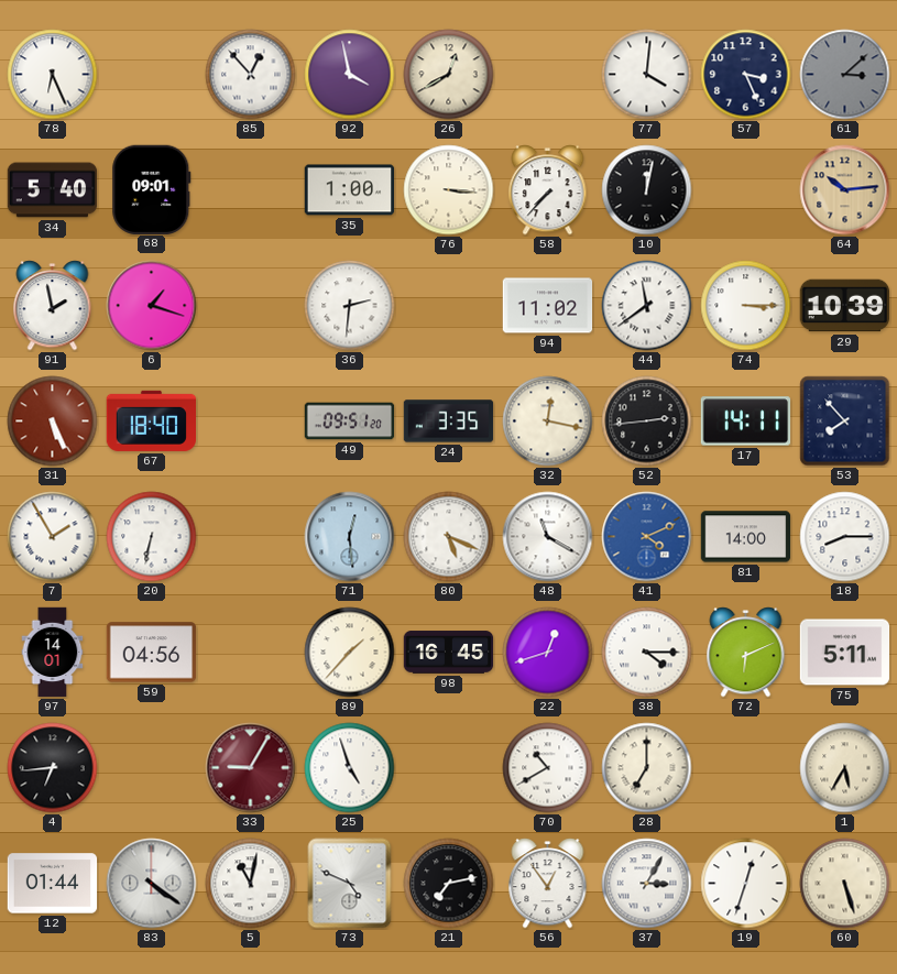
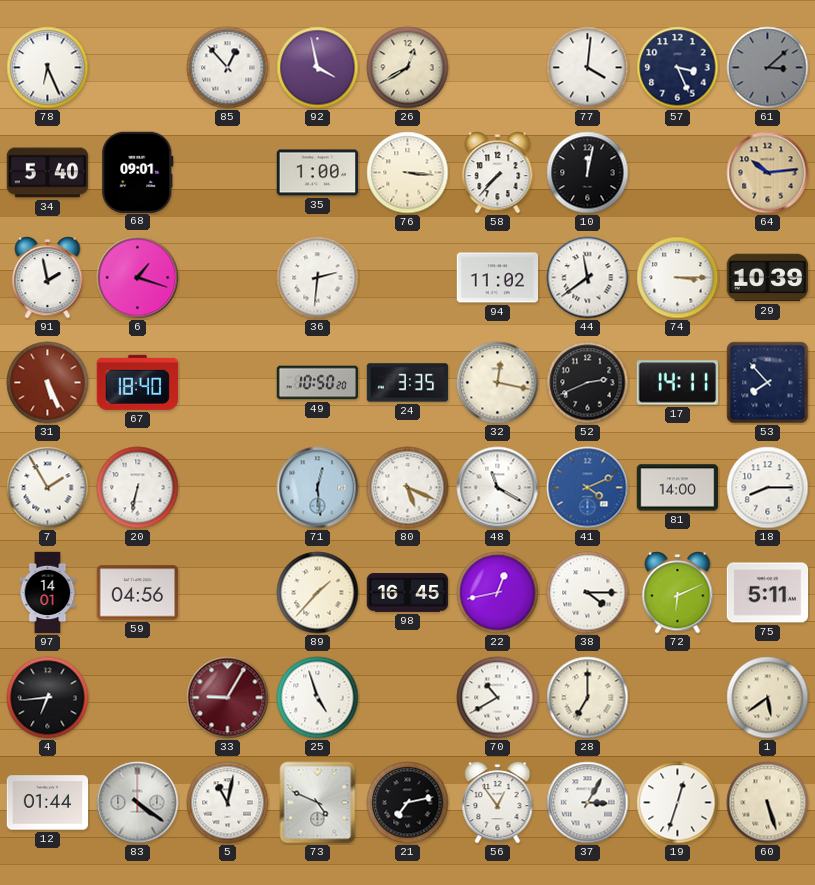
49: 09:51 -> 10:50 (318, 383)
52: 2:44 -> 2:41 (588, 383)
22: 12:42 -> 12:43 (498, 593)
1: 5:35 -> 5:39 (768, 698)
